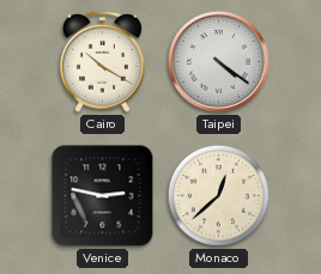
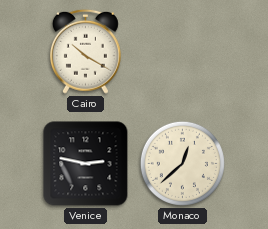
Taipei: 4:21 -> none (218, 61)
